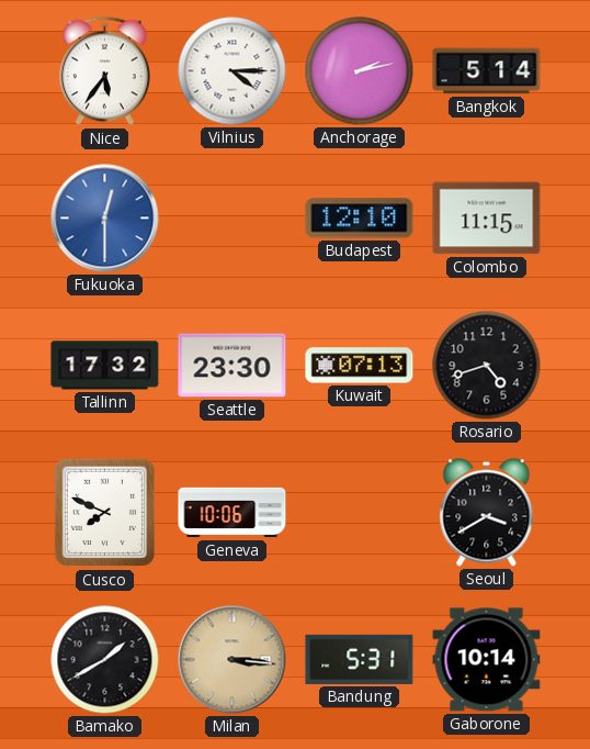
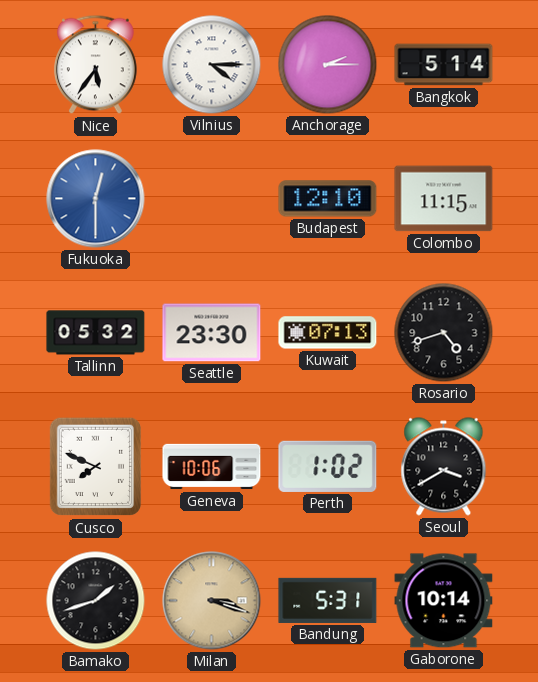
Anchorage: 2:13 -> 2:15 (328, 65)
Tallinn: 17:32 -> 05:32 (96, 333)
Perth: none -> 1:02 (328, 466)
Bamako: 1:40 -> 1:42 (96, 601)
Milan: 3:16 -> 3:18 (212, 601)
